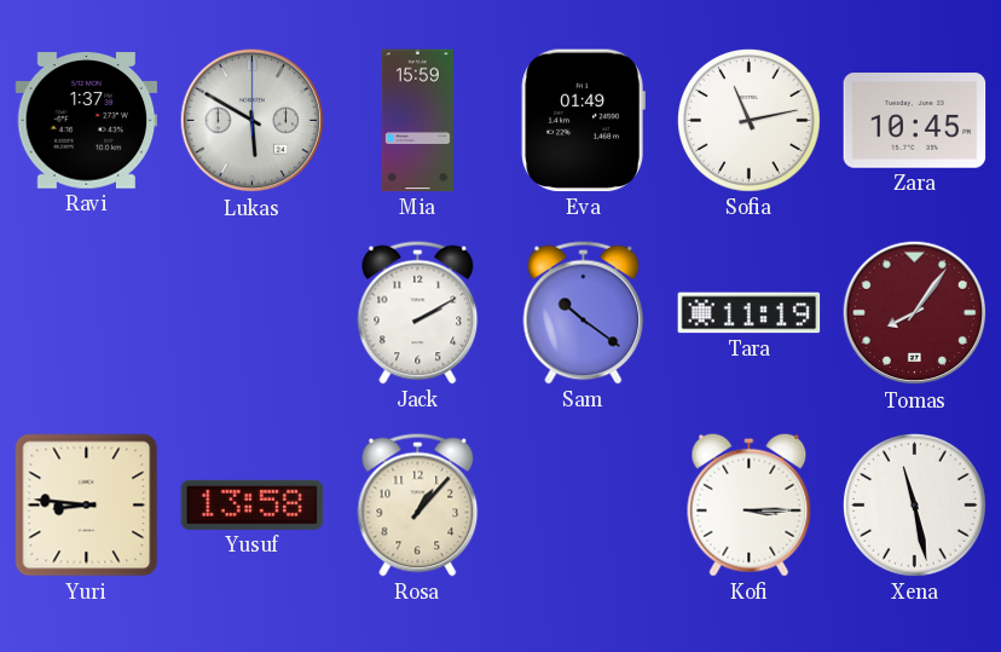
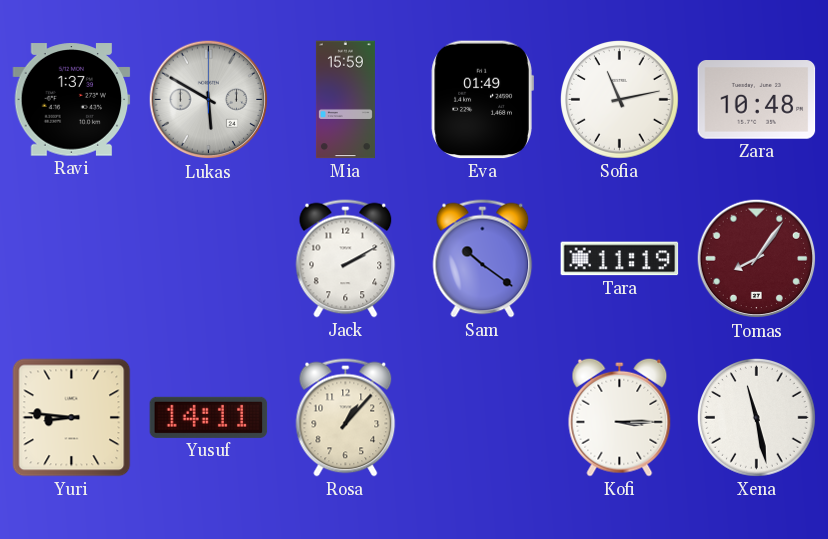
Zara: 10:45 -> 10:48 (757, 100)
Yusuf: 13:58 -> 14:11 (209, 417)
